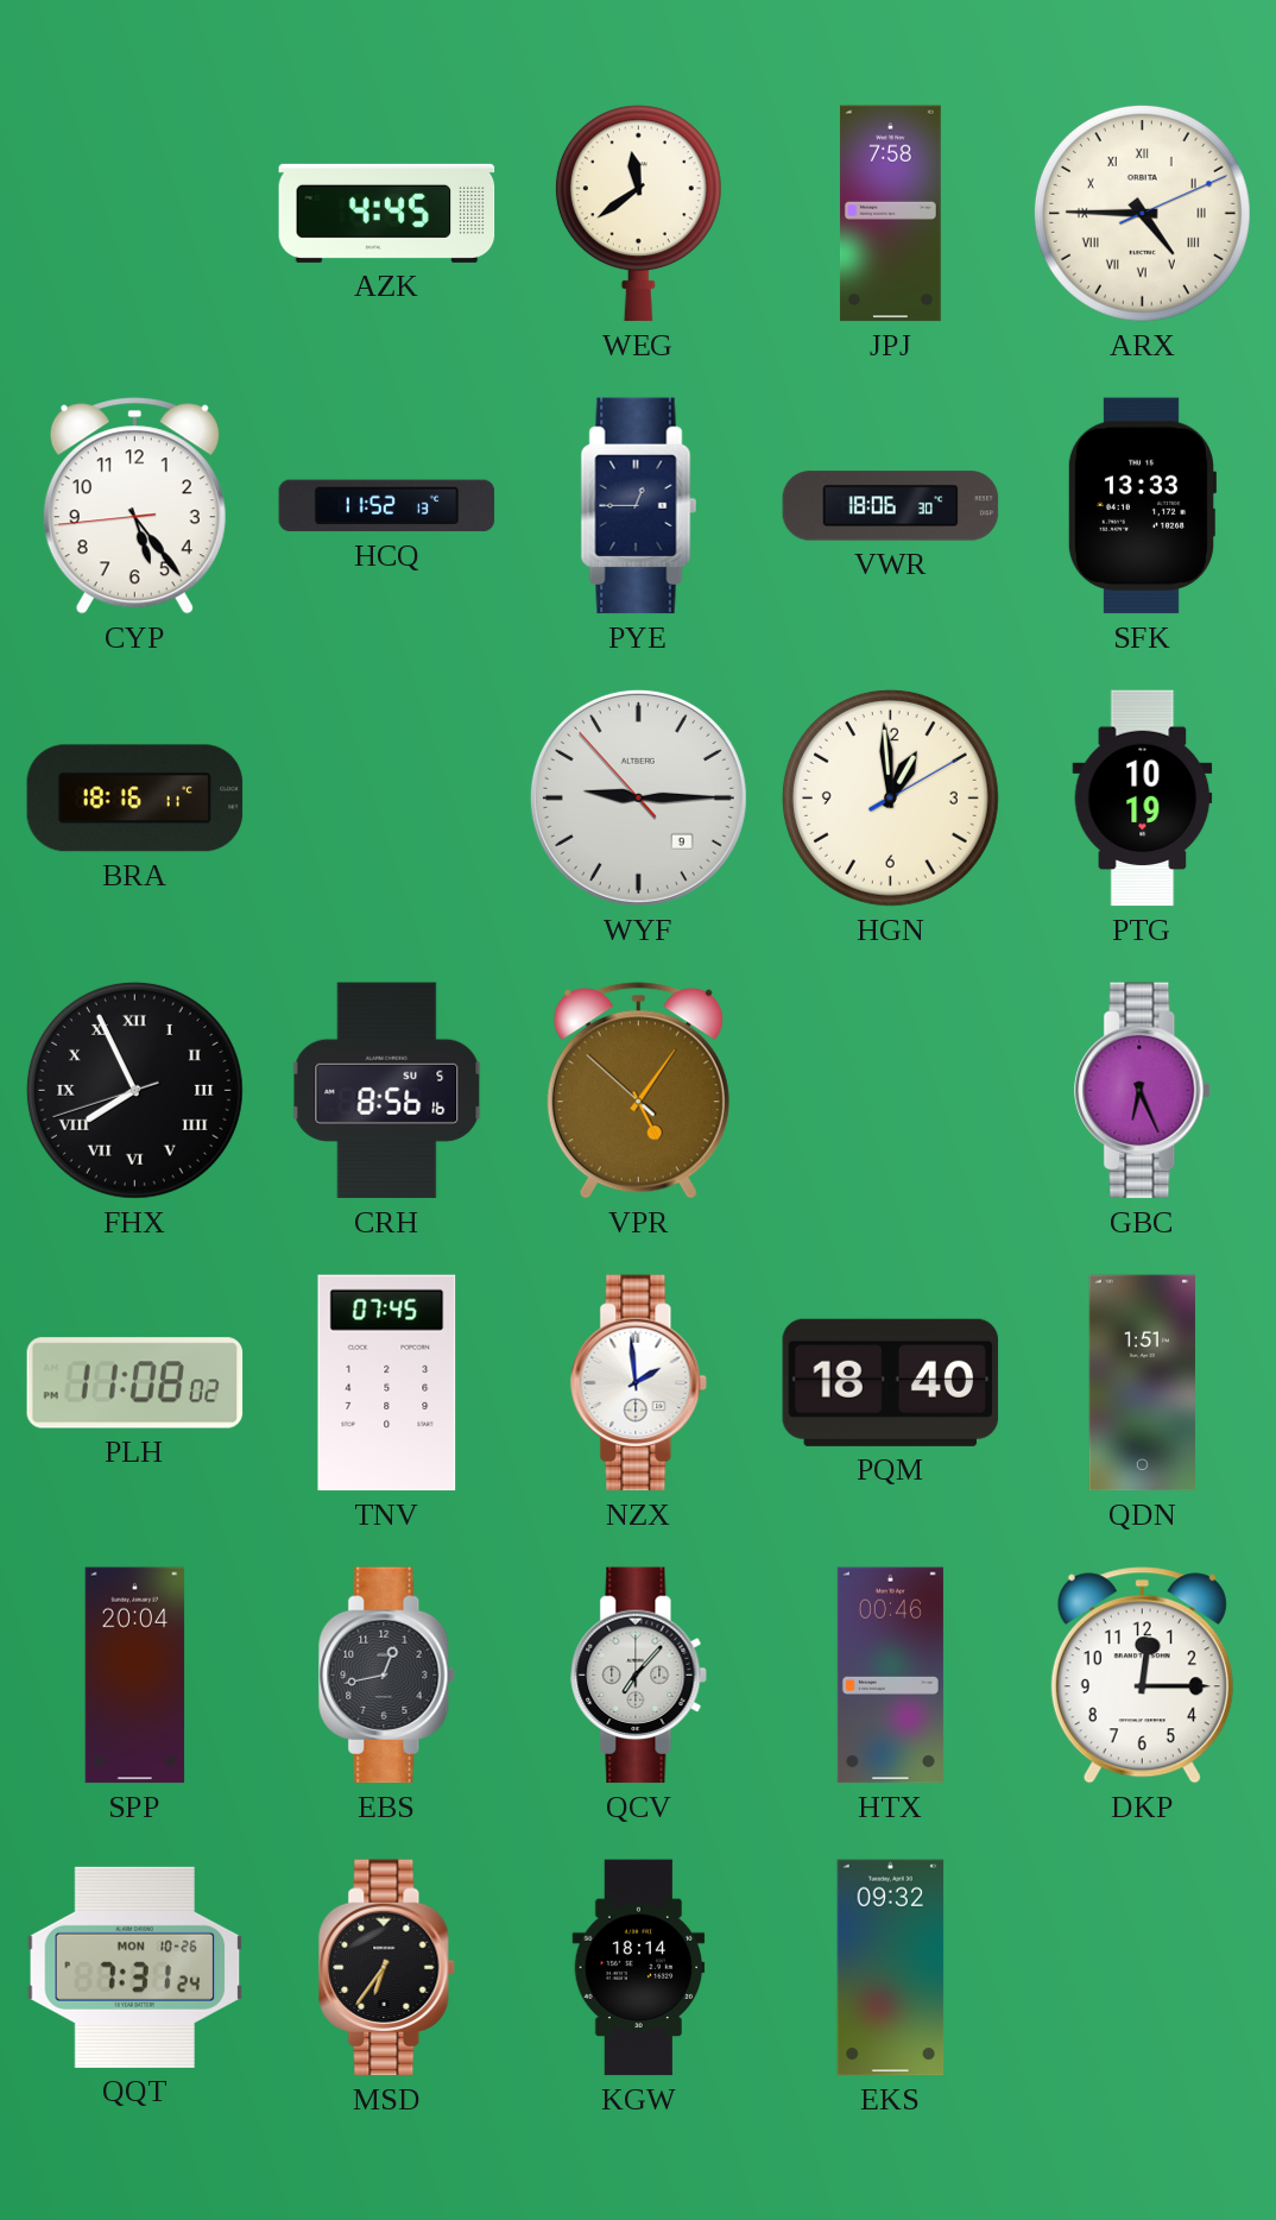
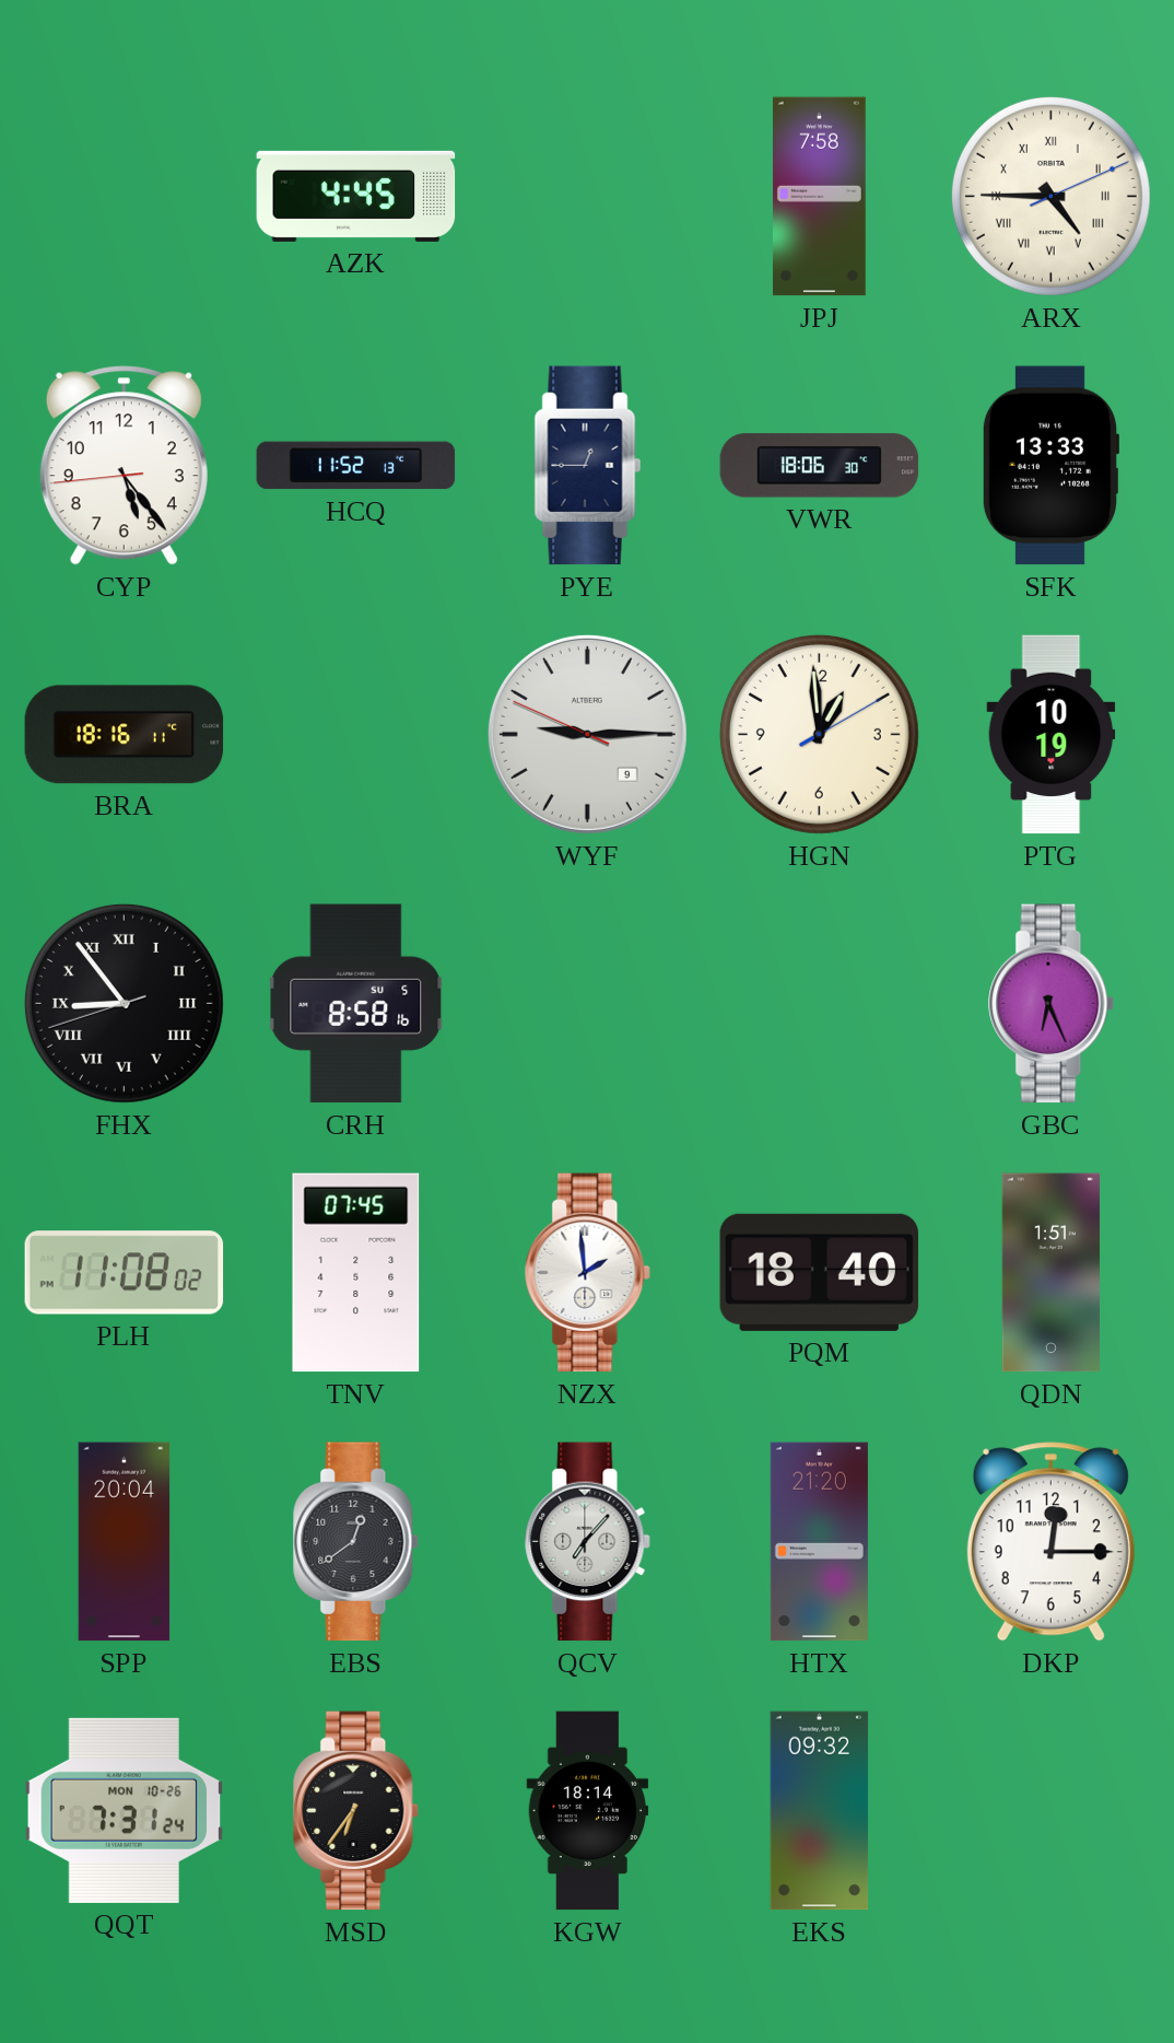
WEG: 11:39 -> none (638, 214)
WYF: 9:14:53 -> 9:14:49 (587, 734)
FHX: 7:55 -> 8:53 (124, 1003)
CRH: 8:56 -> 8:58 (356, 1004)
VPR: 5:05 -> none (638, 1091)
EBS: 12:43 -> 12:39 (356, 1542)
HTX: 00:46 -> 21:20 (819, 1542)
